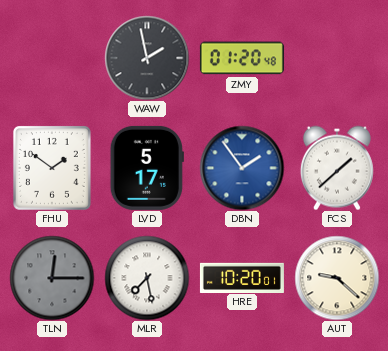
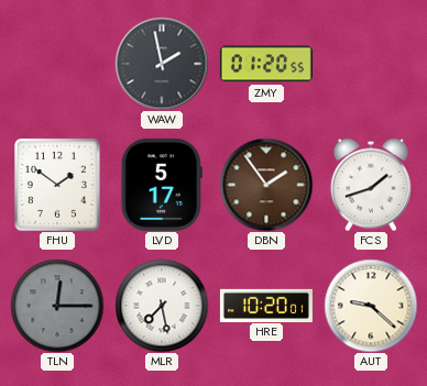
ZMY: 01:20:48 -> 01:20:55 (266, 64)
DBN dial: blue -> brown (266, 185)
FCS: 1:38 -> 1:42 (371, 185)
